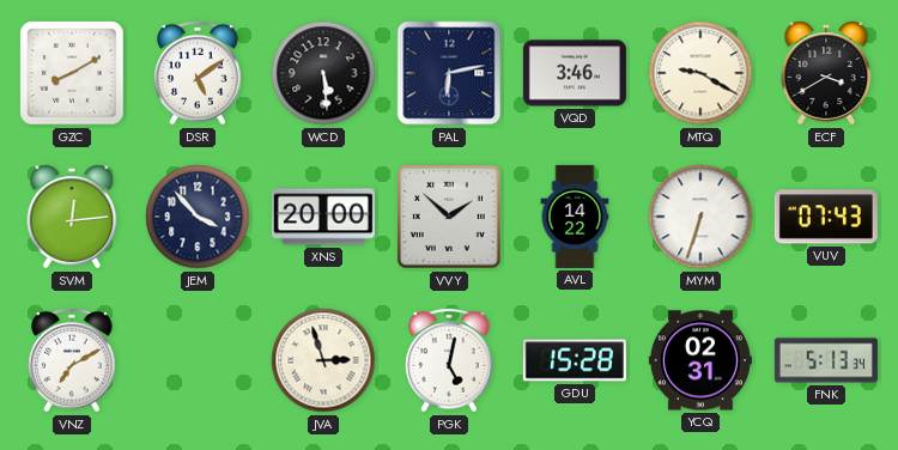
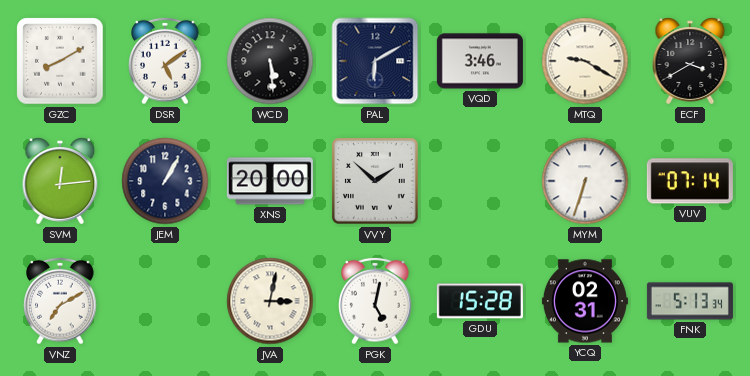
PAL: 6:13 -> 6:10 (375, 61)
JEM: 3:53 -> 1:05 (165, 181)
AVL: 14:22 -> none (575, 217)
VUV: 07:43 -> 07:14 (690, 181)
JVA: 2:57 -> 3:02 (270, 301)
